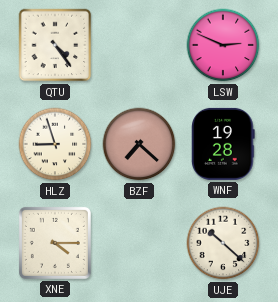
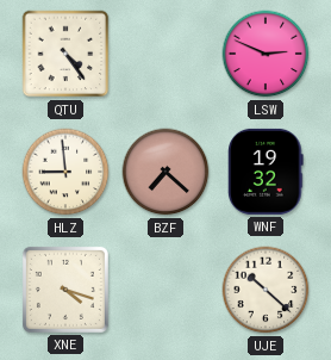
HLZ: 8:57 -> 8:59 (65, 172)
WNF: 19:28 -> 19:32 (266, 172)
XNE: 4:15 -> 4:18 (65, 290)
